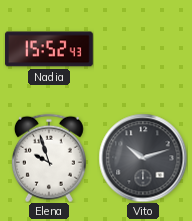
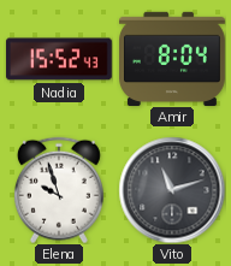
Amir: none -> 8:04 (173, 58)
Vito: 10:12 -> 11:12 (172, 190)
